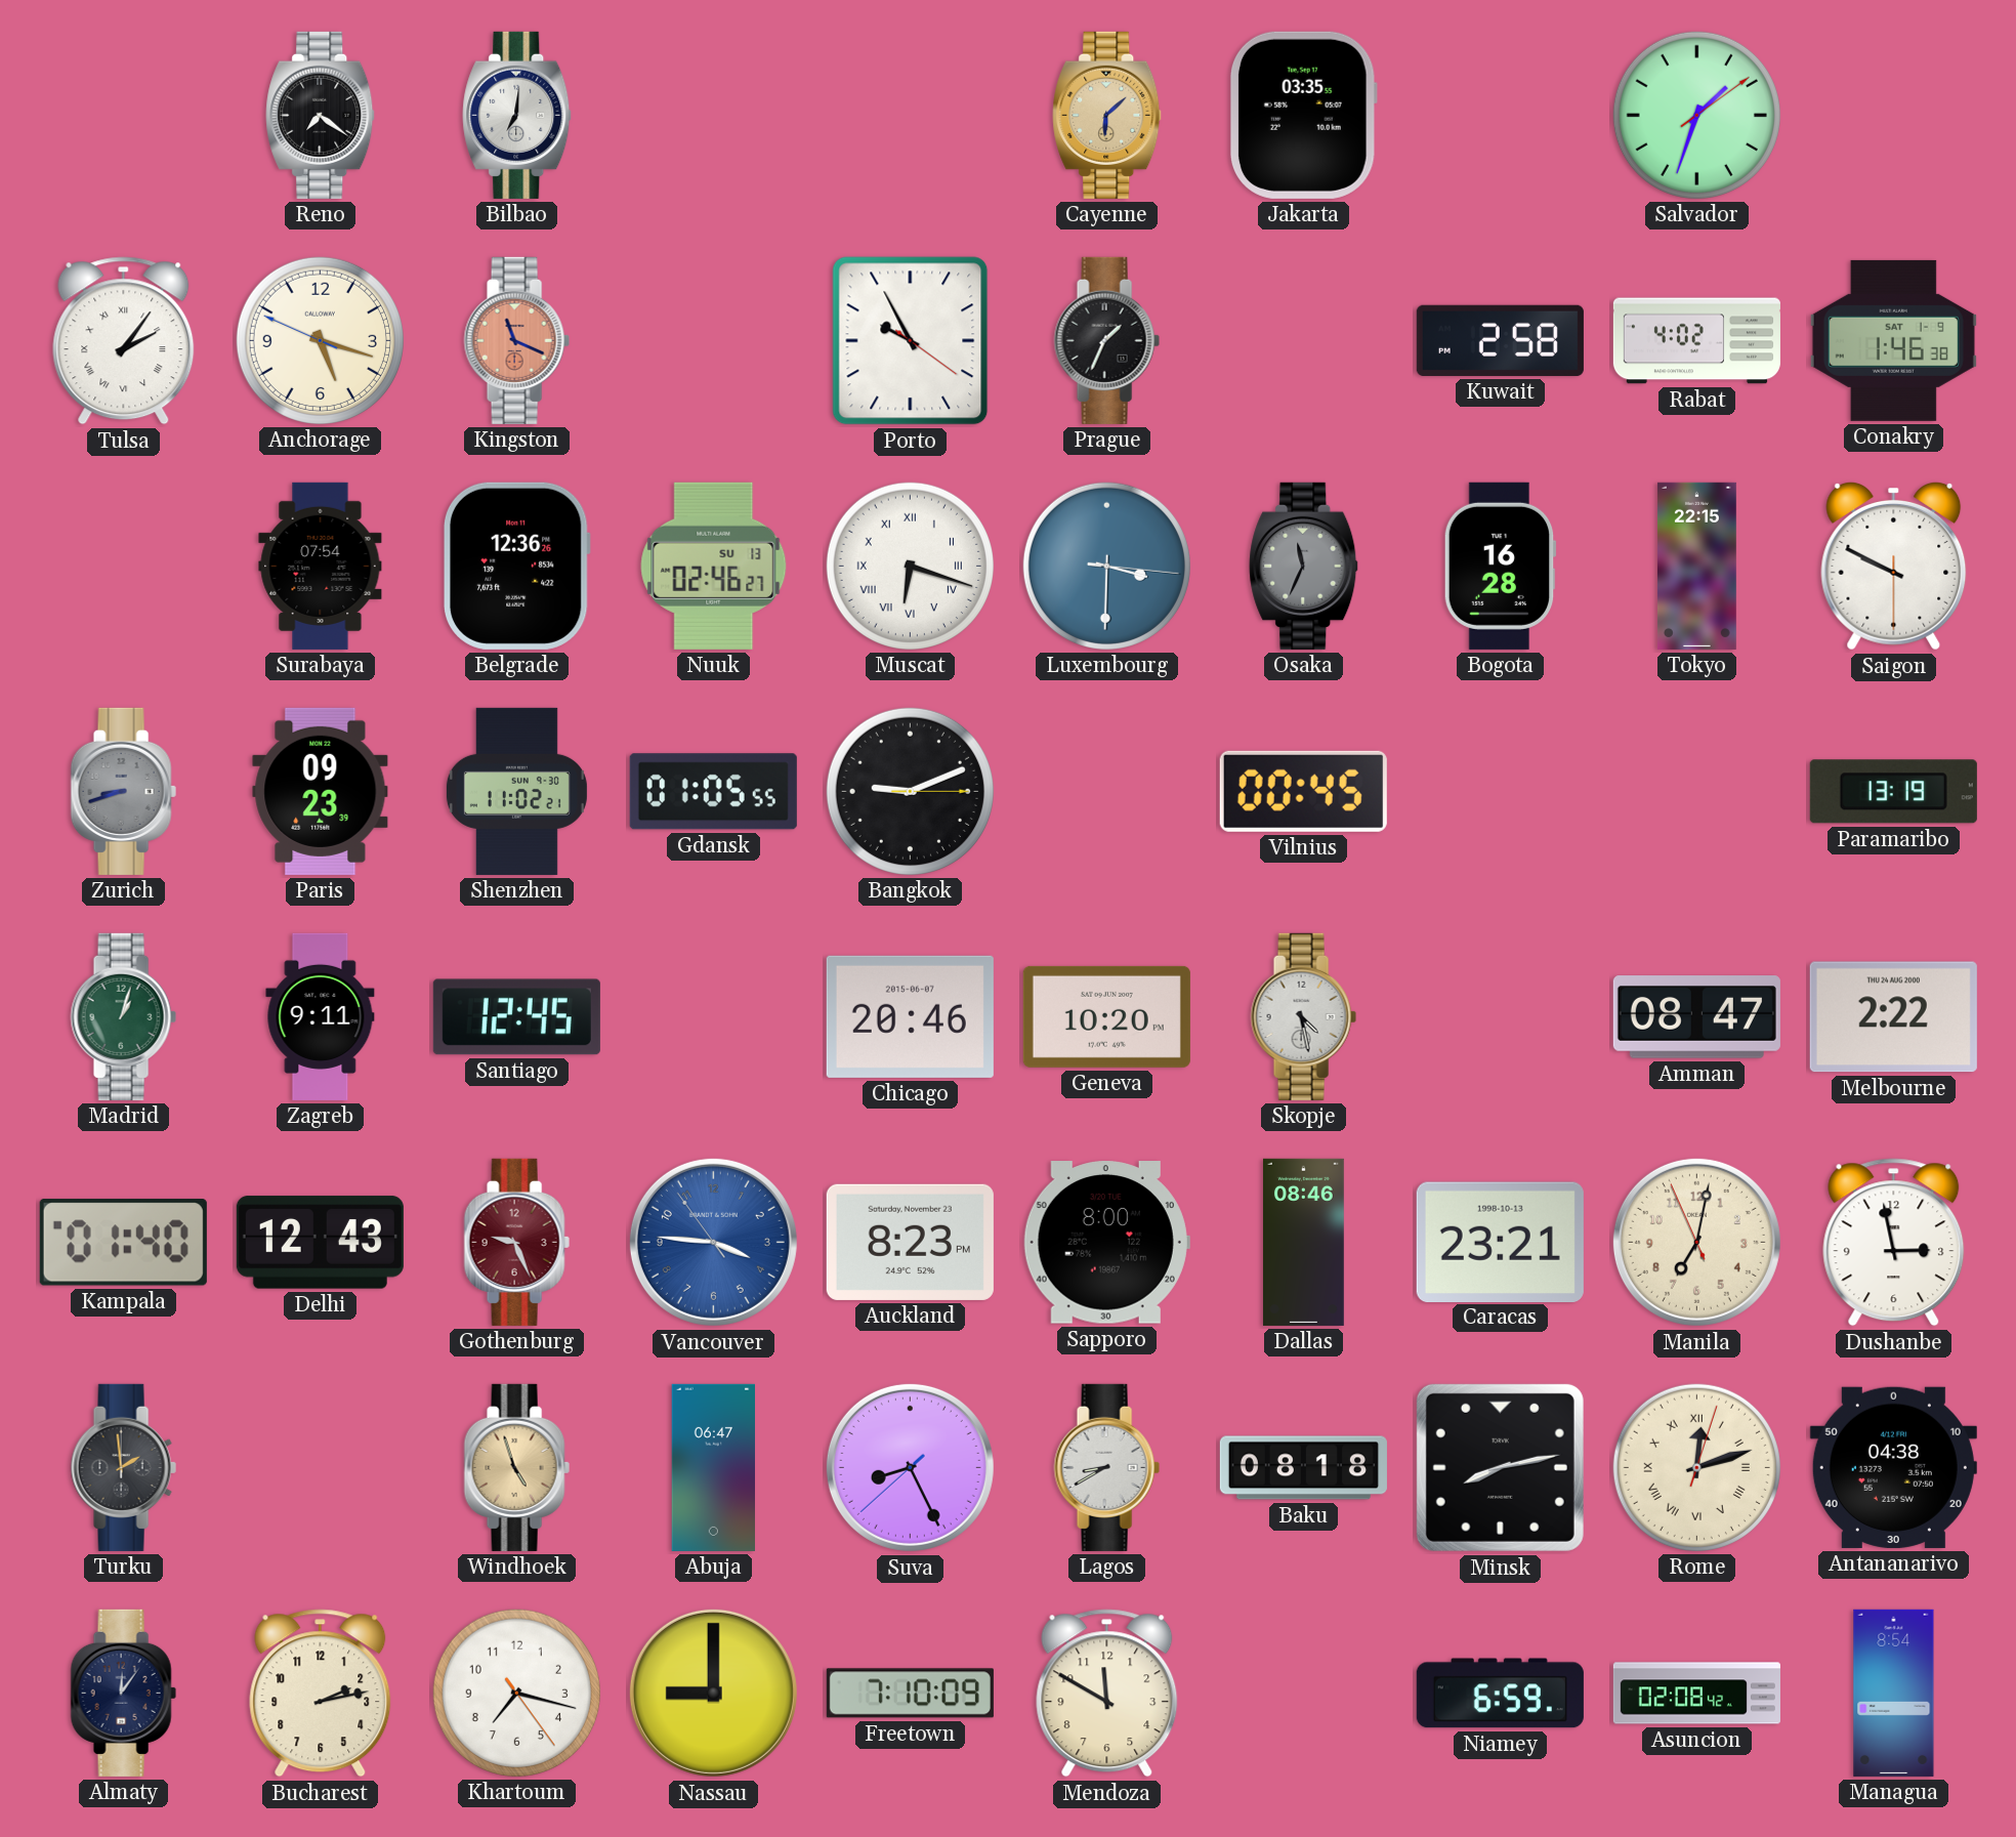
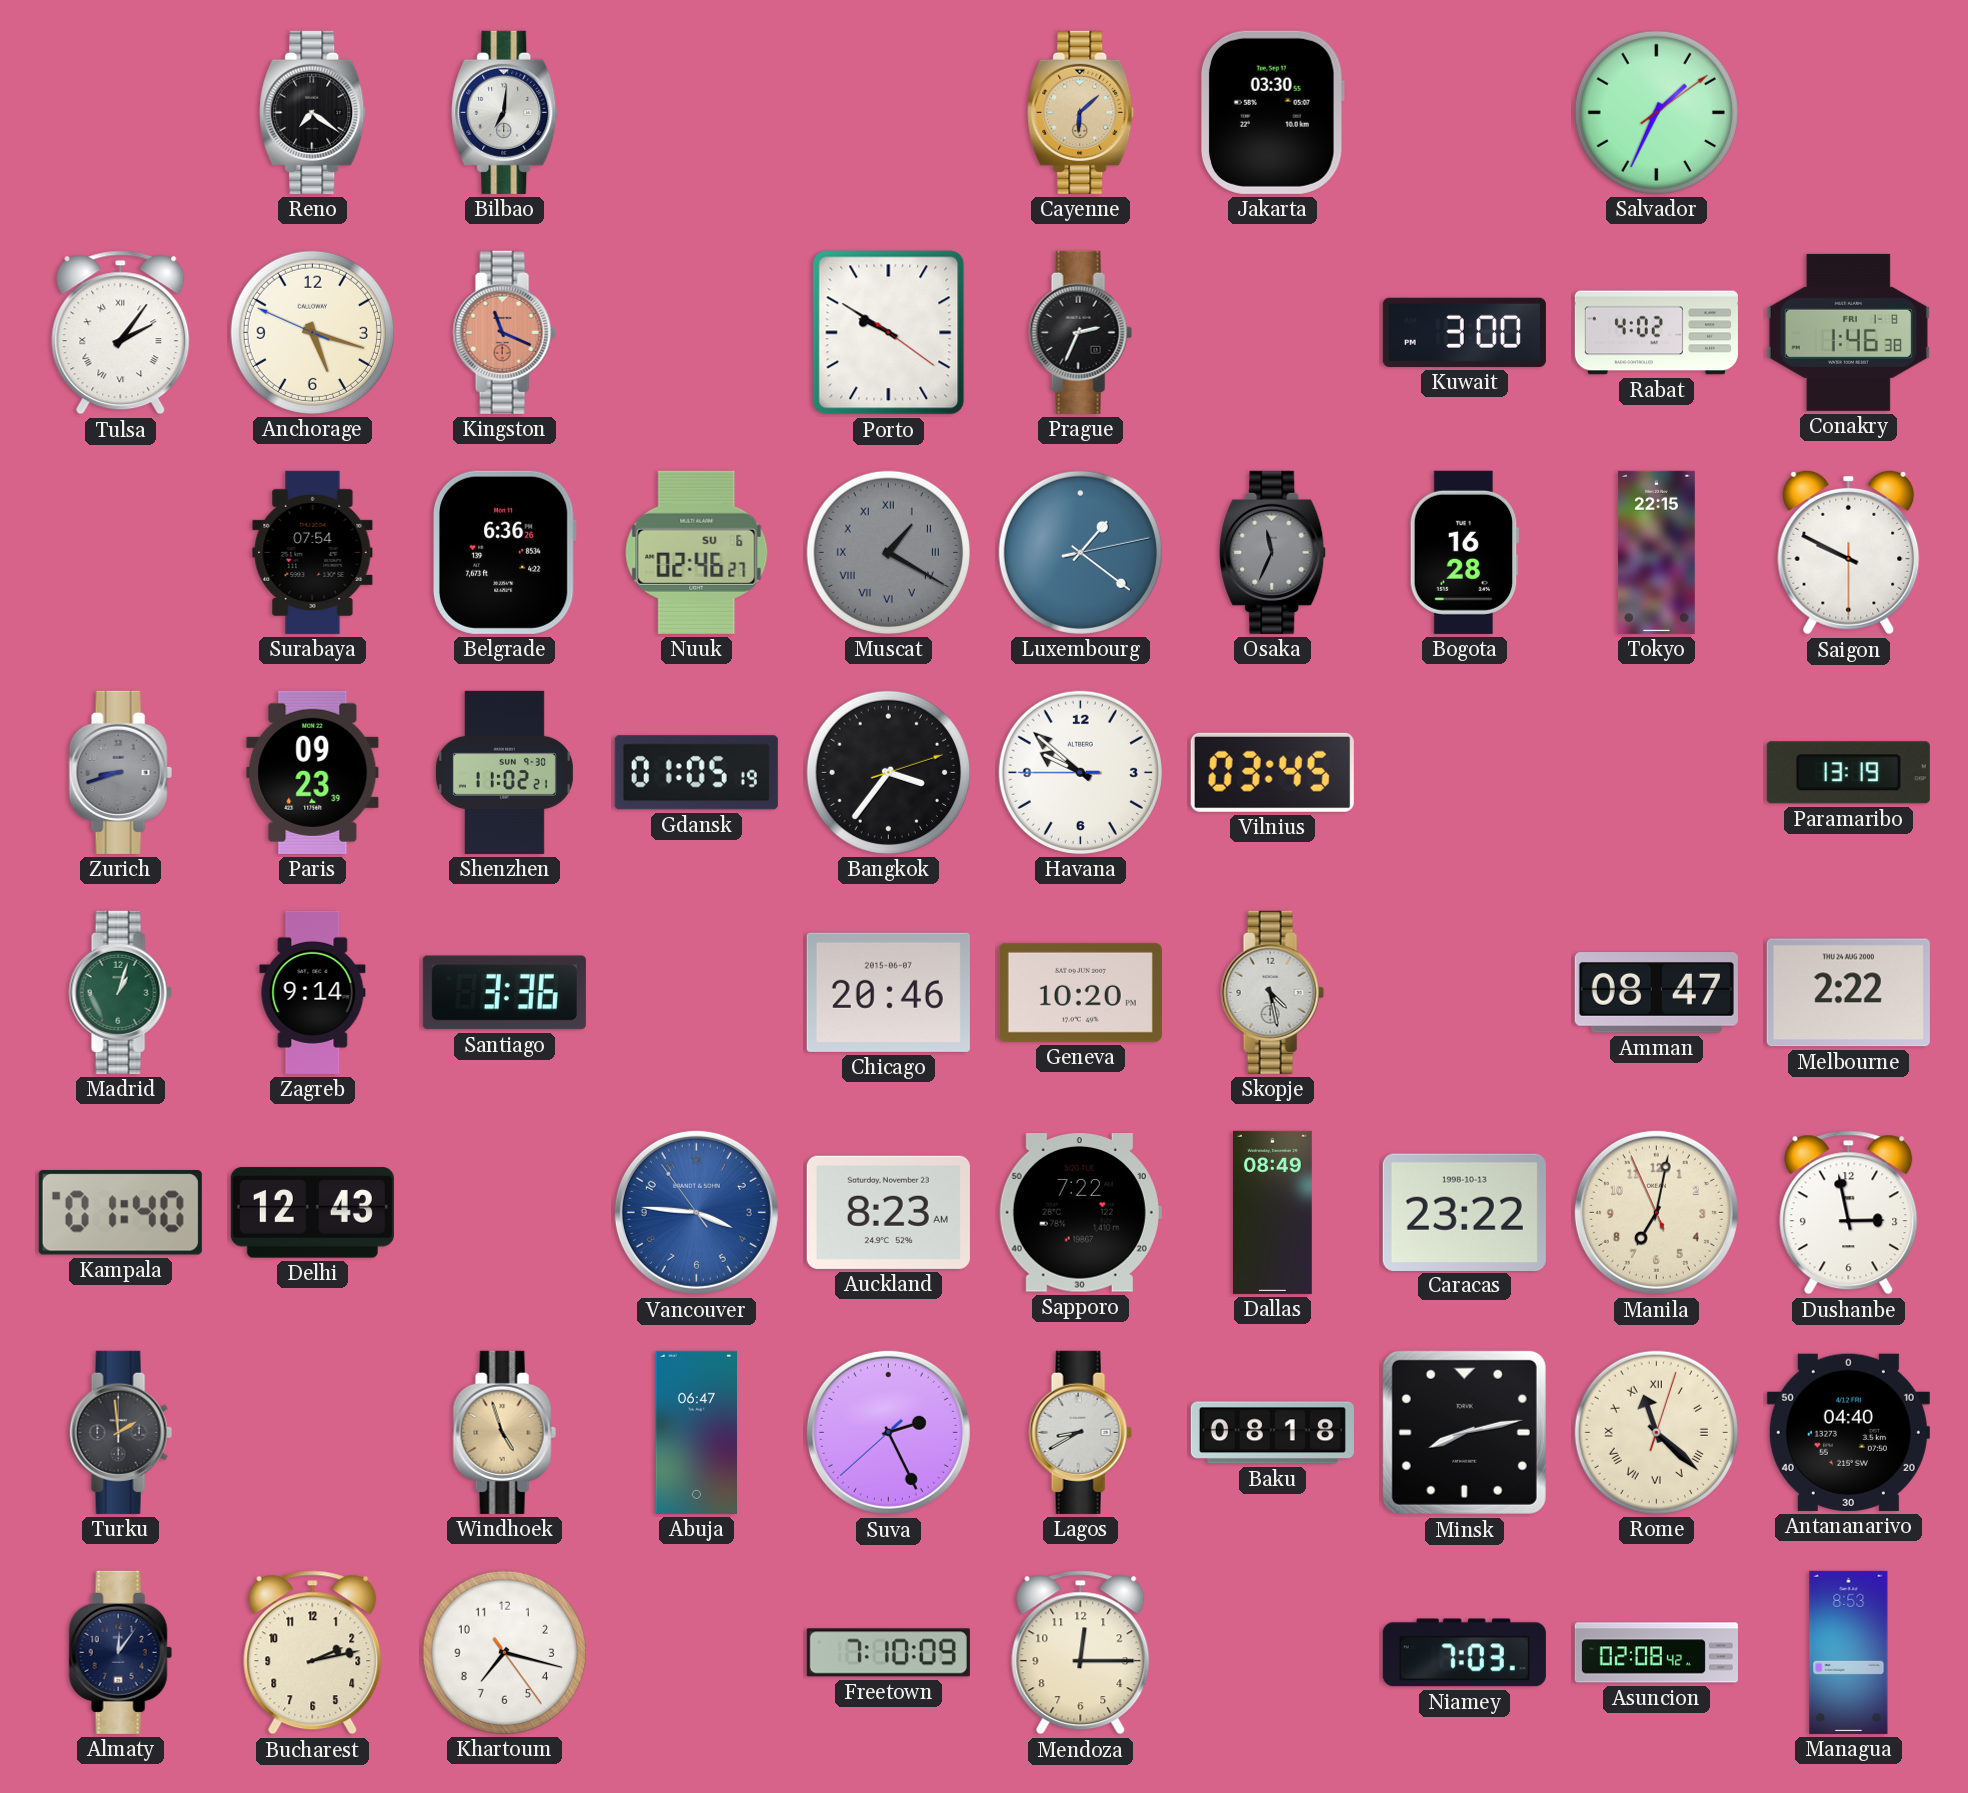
Jakarta: 03:35 -> 03:30 (1272, 112)
Salvador: 1:33 -> 1:34 (1656, 112)
Porto: 9:55 -> 9:50 (889, 333)
Prague: 1:34 -> 2:34 (1080, 332)
Kuwait: 2:58 -> 3:00 (1464, 332)
Conakry date: SAT 1-9 -> FRI 1-8 (1848, 332)
Belgrade: 12:36 -> 6:36 (504, 552)
Nuuk date: SU 13 -> SU 6 (697, 552)
Muscat: 6:18 -> 1:20 (888, 552)
Muscat dial: white -> grey (888, 552)
Luxembourg: 3:30 -> 1:21 (1080, 552)
Gdansk: 01:05:55 -> 01:05:19 (696, 773)
Bangkok: 9:11 -> 3:36 (888, 772)
Havana: none -> 9:51 (1080, 772)
Vilnius: 00:45 -> 03:45 (1272, 772)
Zagreb: 9:11 -> 9:14 (313, 992)
Santiago: 12:45 -> 3:36 (504, 993)
Gothenburg: 9:26 -> none (516, 1242)
Auckland: 8:23 PM -> 8:23 AM (888, 1212)
Sapporo: 8:00 -> 7:22 (1080, 1213)
Dallas: 08:46 -> 08:49 (1272, 1212)
Caracas: 23:21 -> 23:22 (1464, 1212)
Suva: 8:25 -> 2:25 (888, 1432)
Rome: 12:12 -> 11:22 (1656, 1432)
Antananarivo: 04:38 -> 04:40 (1848, 1432)
Nassau: 9:00 -> none (713, 1693)
Mendoza: 11:50 -> 12:15 (1081, 1653)
Niamey: 6:59 -> 7:03 (1464, 1653)
Managua: 8:54 -> 8:53 (1849, 1652)
